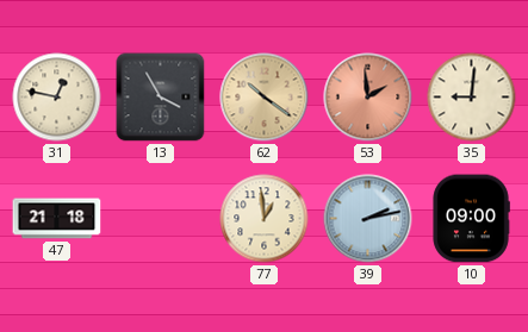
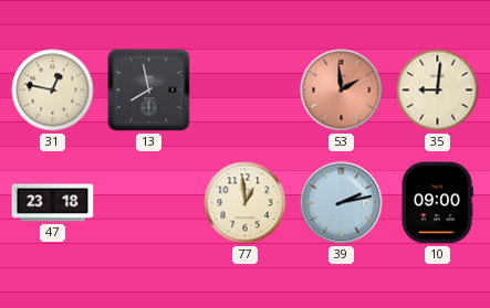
13: 3:55 -> 7:58 (149, 91)
62: 10:21 -> none (265, 98)
47: 21:18 -> 23:18 (53, 203)
